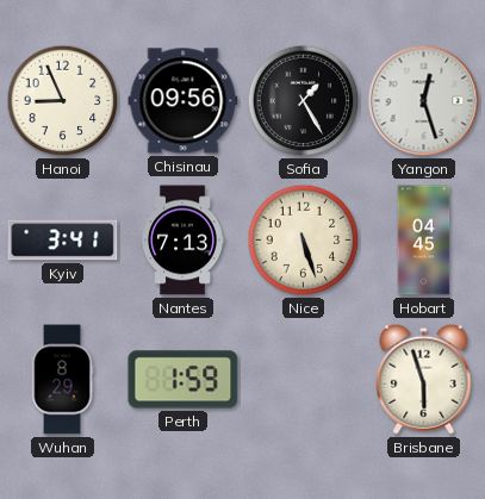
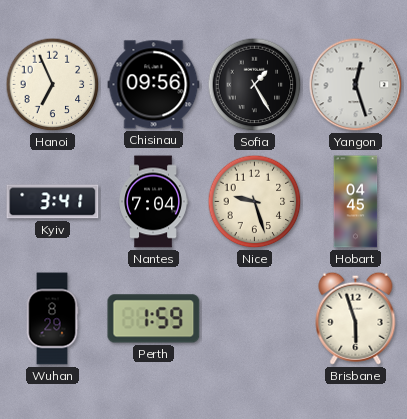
Hanoi: 8:56 -> 6:56 (53, 85)
Nantes: 7:13 -> 7:04 (153, 202)
Nice: 5:27 -> 9:27 (255, 202)
